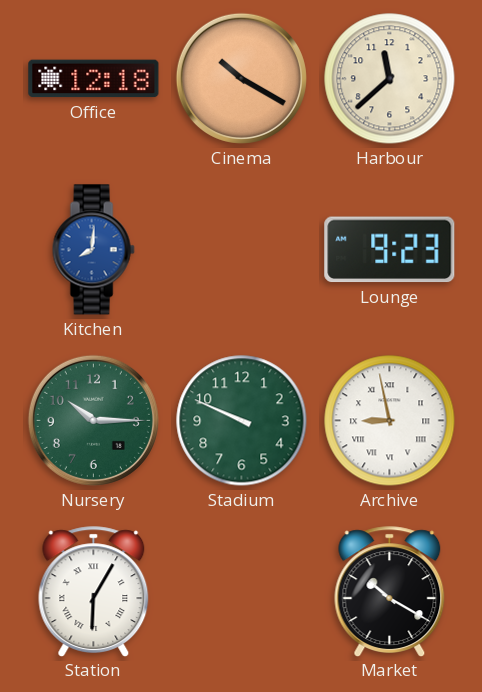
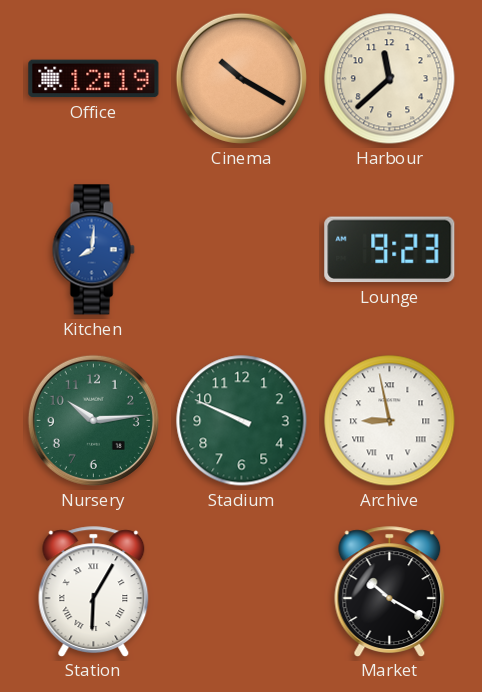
Office: 12:18 -> 12:19 (94, 79)
Nursery: 10:15 -> 10:14 (93, 420)
